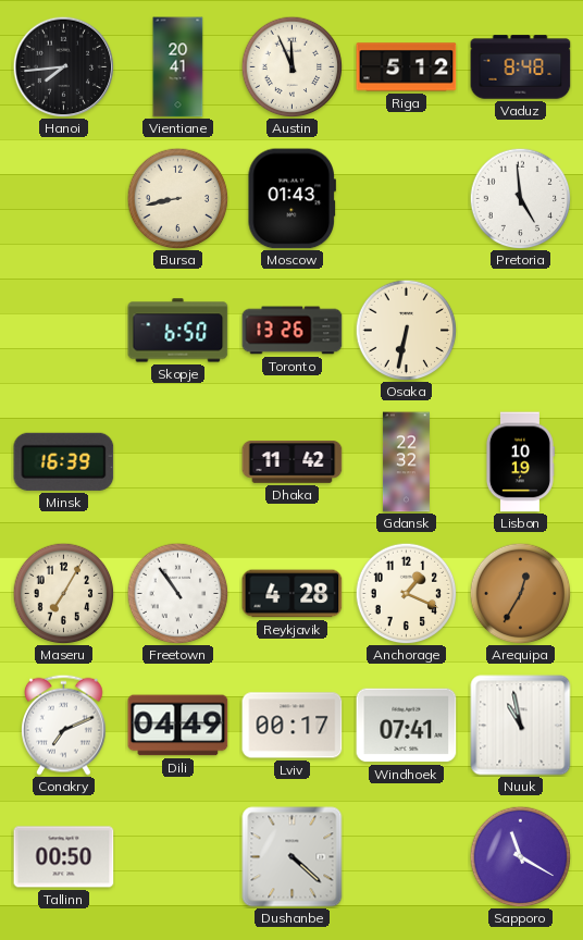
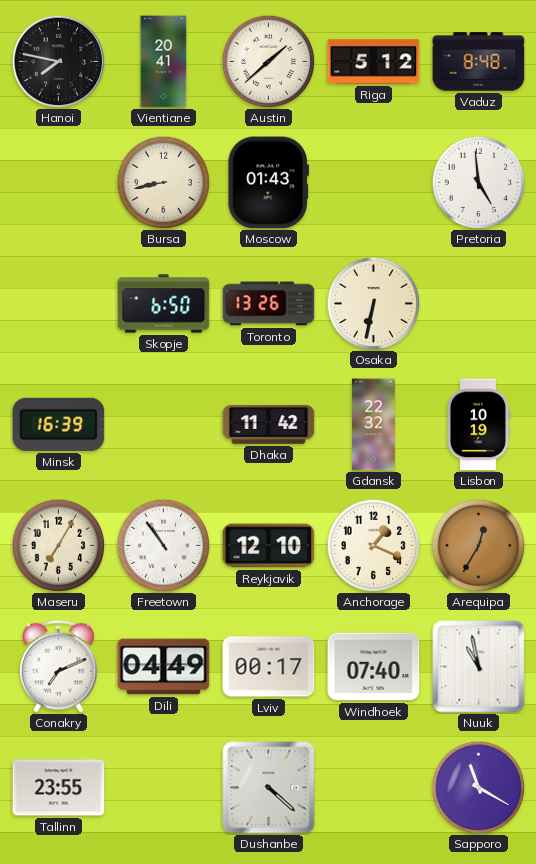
Hanoi: 7:44 -> 7:47 (58, 61)
Austin: 11:56 -> 1:38 (268, 61)
Reykjavik: 4:28 -> 12:10 (269, 546)
Windhoek: 07:41 -> 07:40 (374, 667)
Tallinn: 00:50 -> 23:55 (59, 788)
